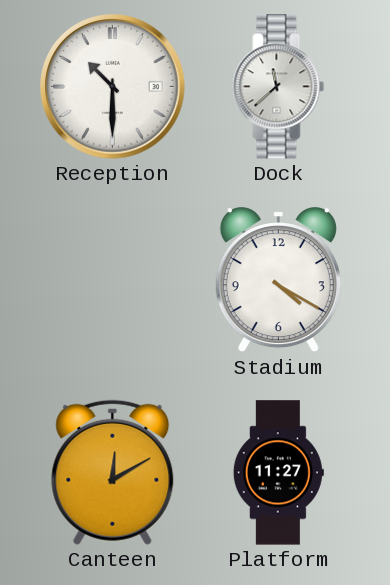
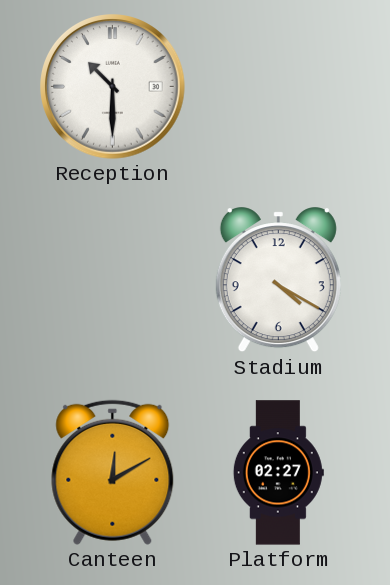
Dock: 11:38 -> none (279, 87)
Platform: 11:27 -> 02:27 (278, 473)
